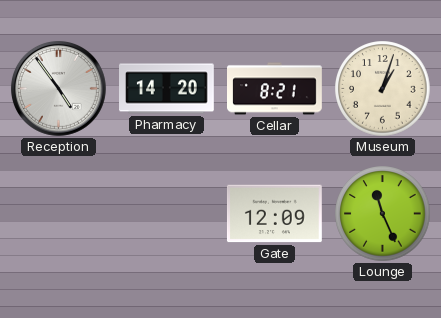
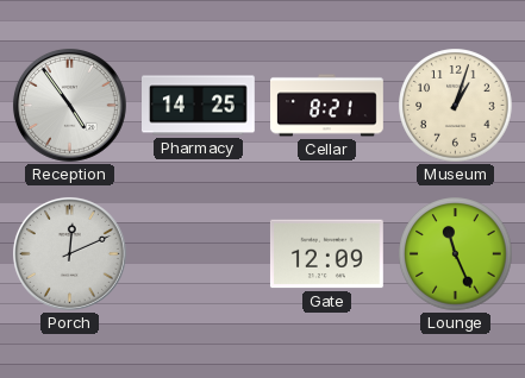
Pharmacy: 14:20 -> 14:25 (199, 106)
Porch: none -> 12:11 (69, 253)
